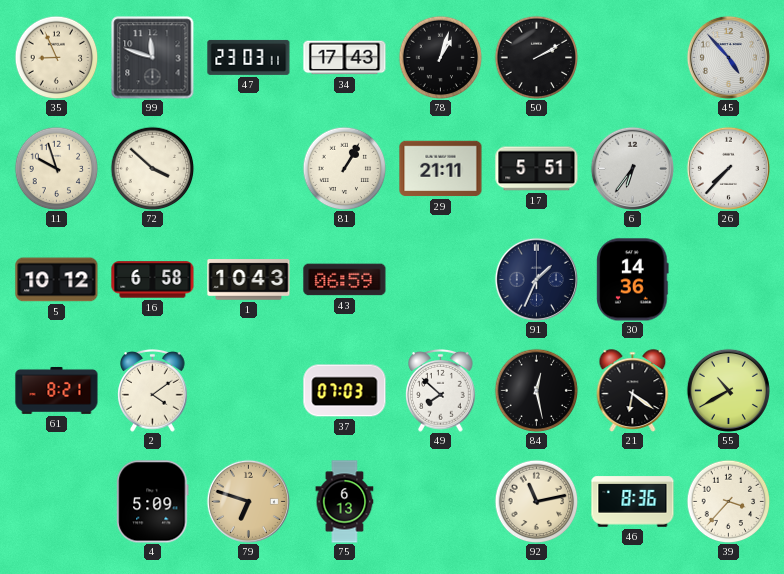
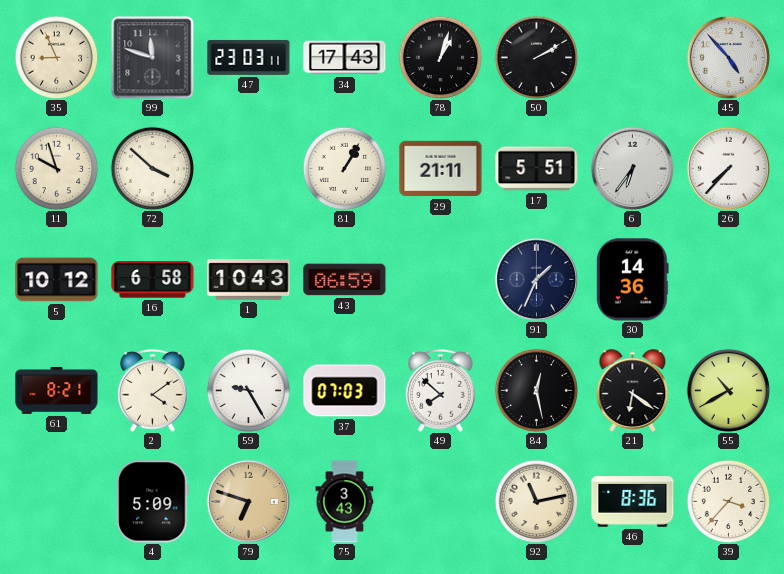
59: none -> 9:25 (248, 390)
75: 6:13 -> 3:43 (345, 502)
